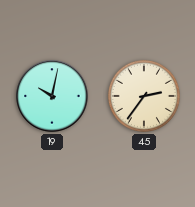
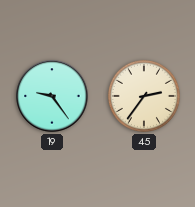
19: 10:02 -> 9:24 (52, 96)
